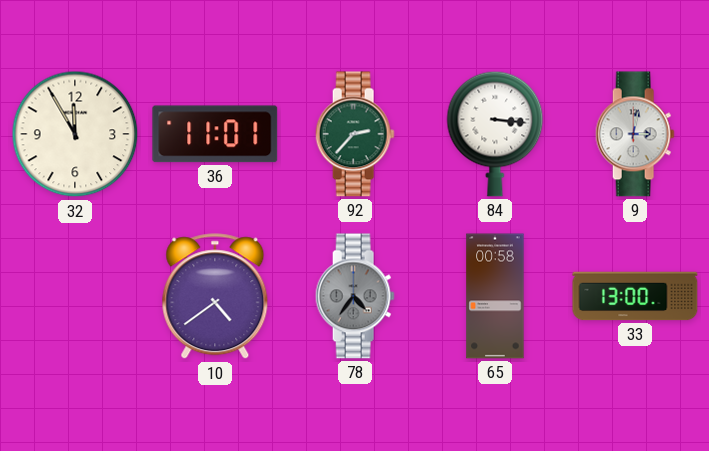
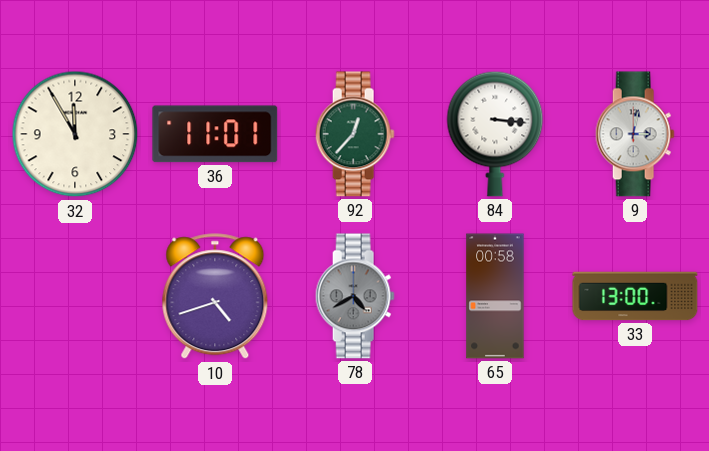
92: 2:37 -> 12:37 (355, 134)
10: 4:39 -> 4:42 (215, 297)
78: 4:36 -> 4:40 (355, 296)
